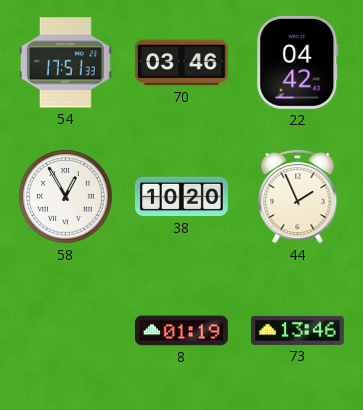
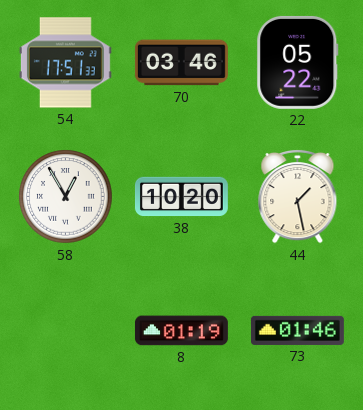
22: 04:42 -> 05:22 (298, 62)
44: 1:56 -> 1:28 (298, 196)
73: 13:46 -> 01:46 (297, 330)
